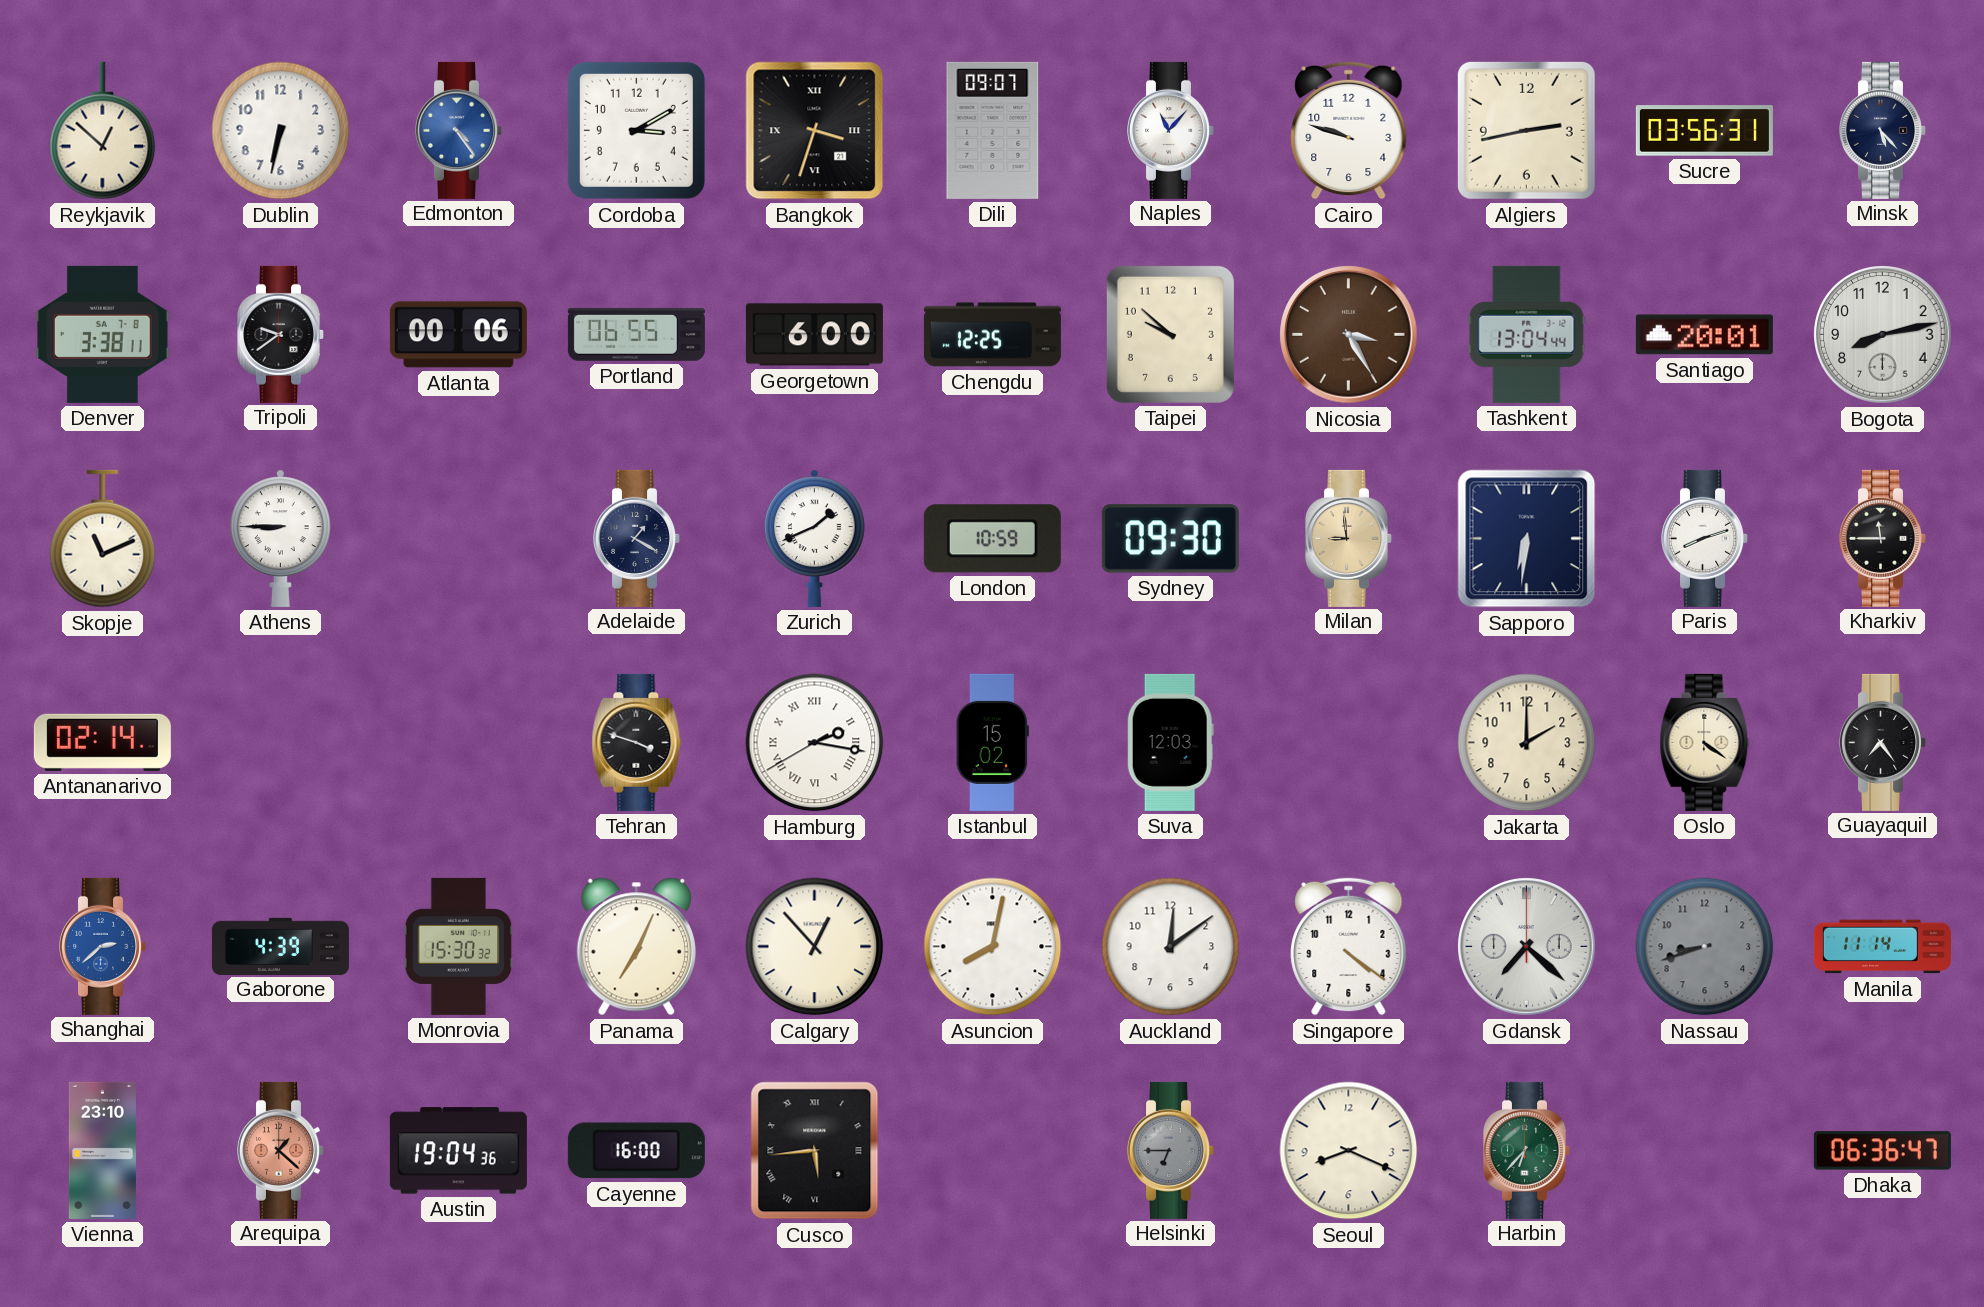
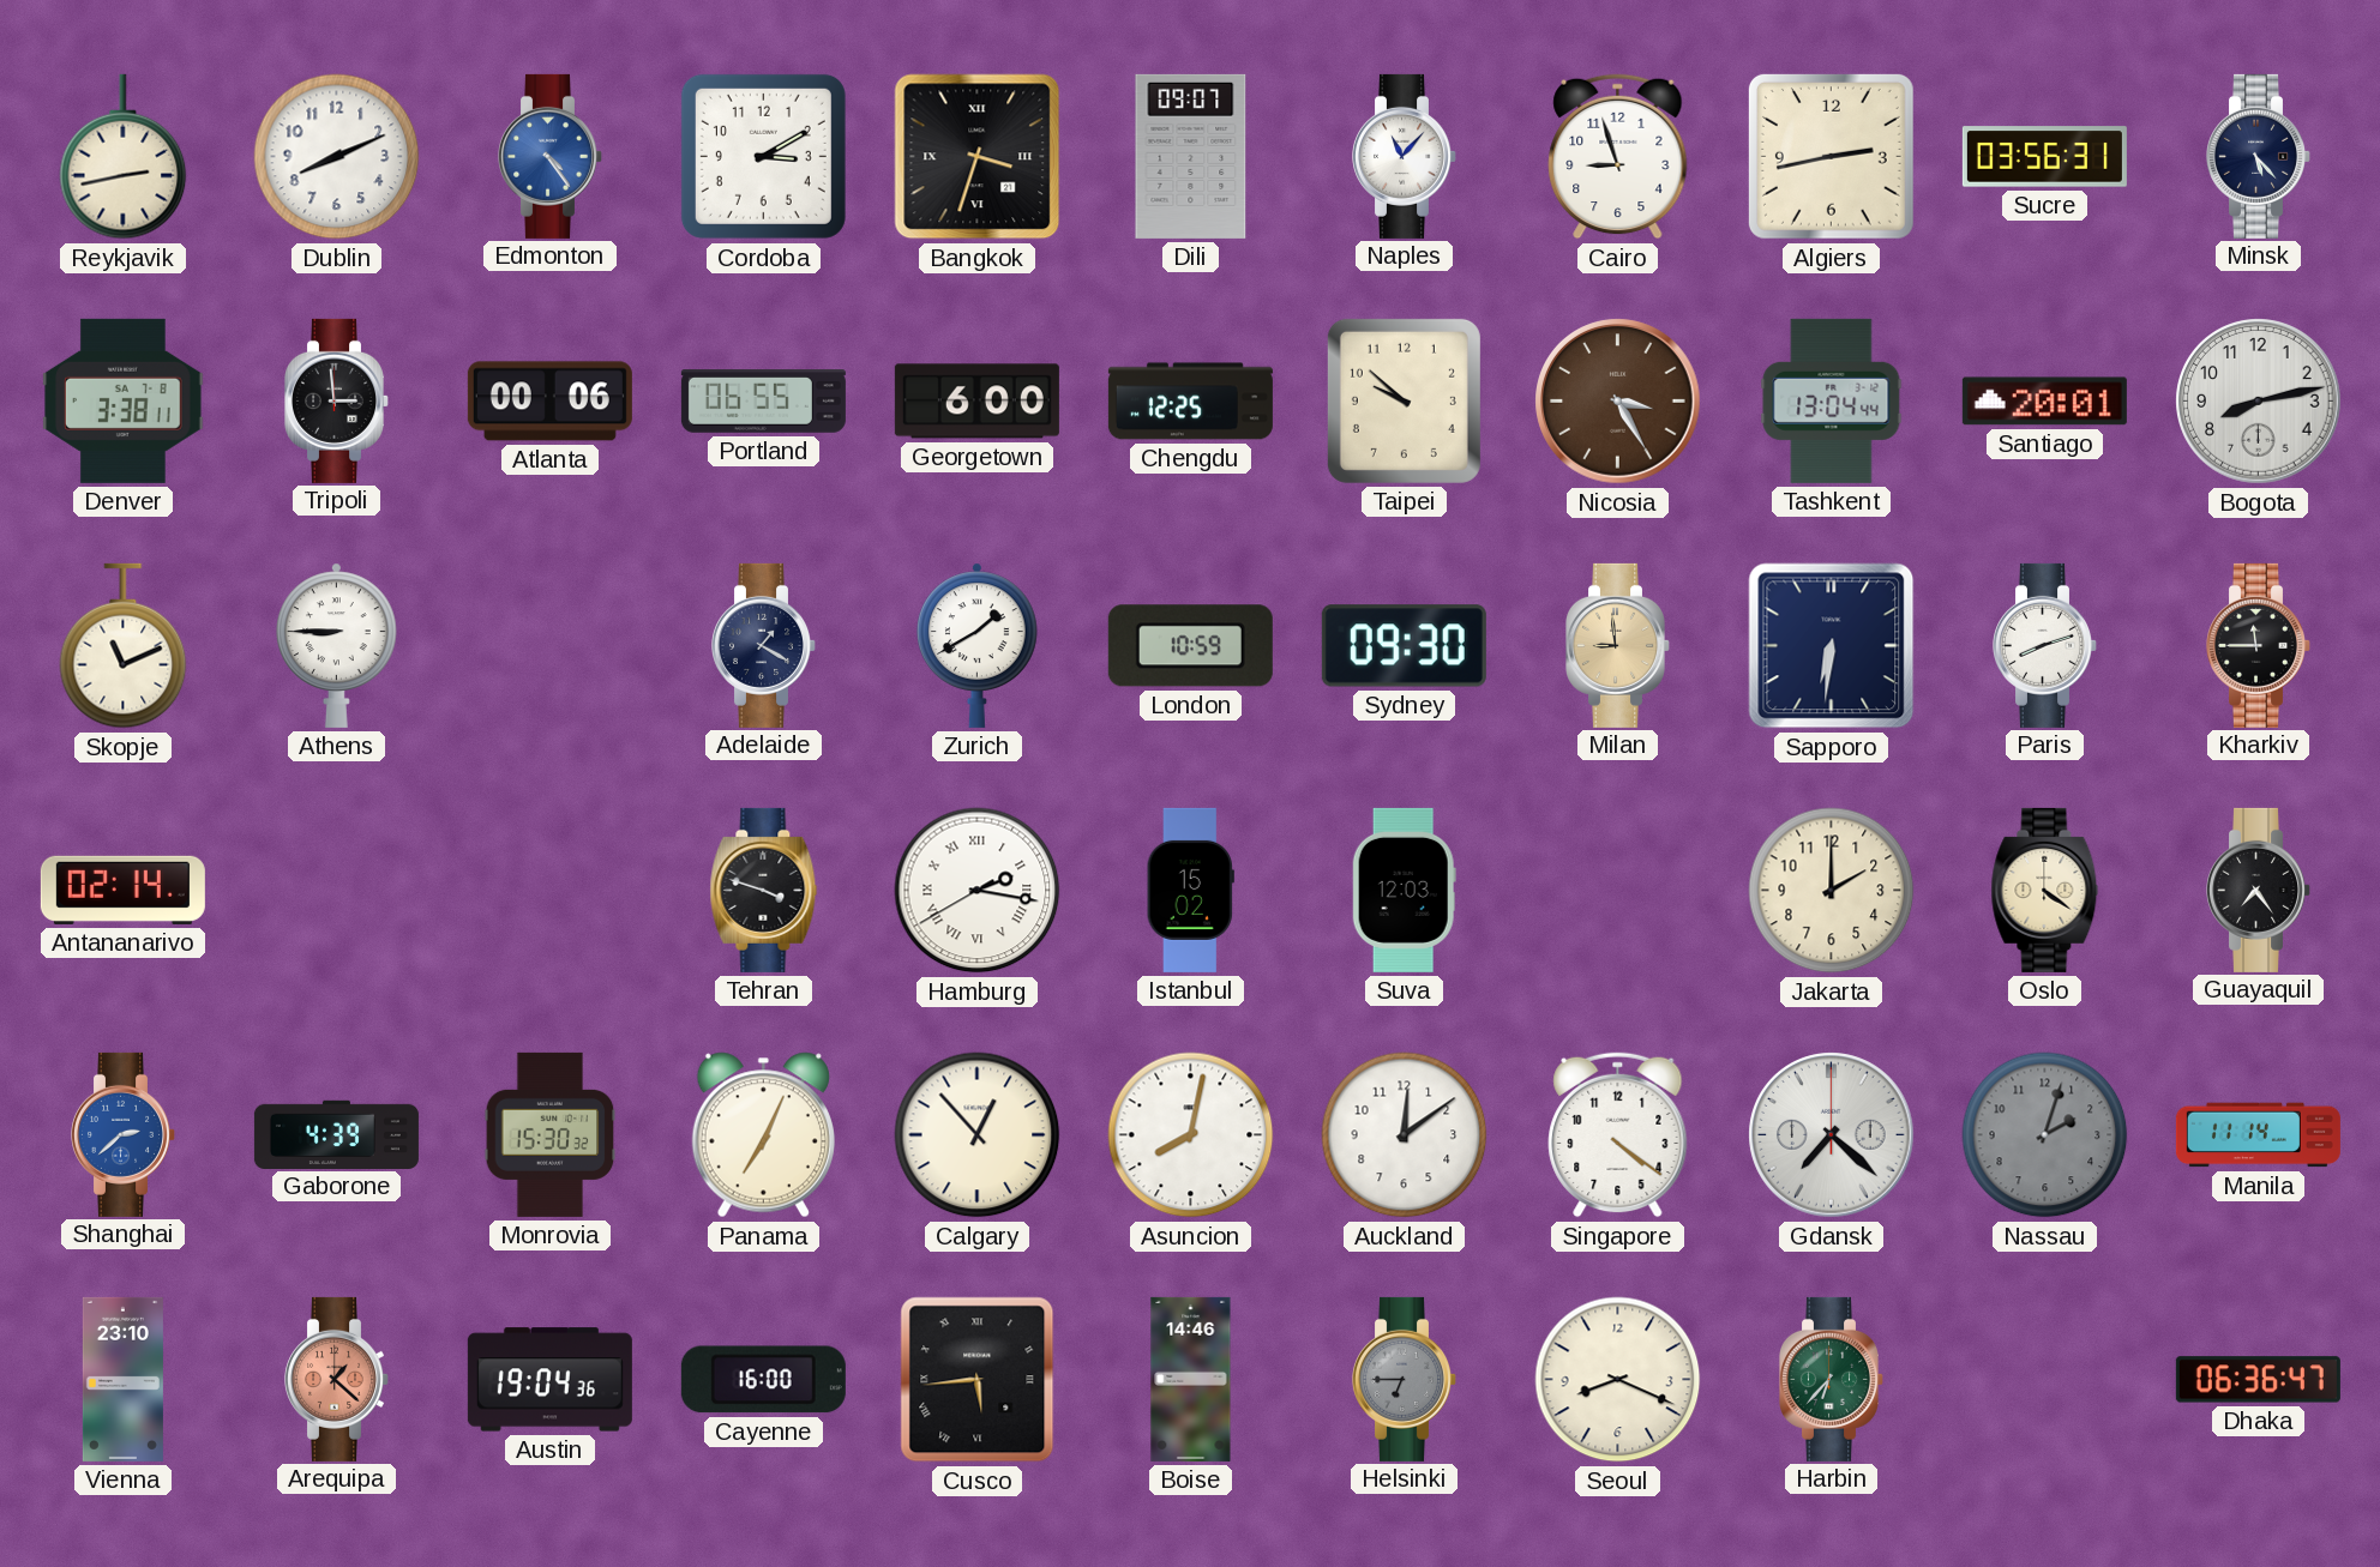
Reykjavik: 12:52 -> 2:43 (124, 157)
Dublin: 6:32 -> 8:11 (337, 157)
Cairo: 9:48 -> 8:57 (1618, 157)
Tripoli: 9:39 -> 2:59 (337, 400)
Zurich: 1:41 -> 1:40 (978, 645)
Nassau: 8:42 -> 2:03 (2045, 1135)
Boise: none -> 14:46 (1191, 1379)
